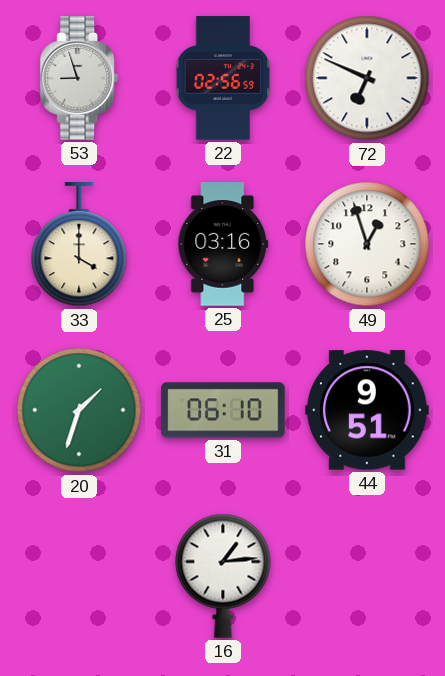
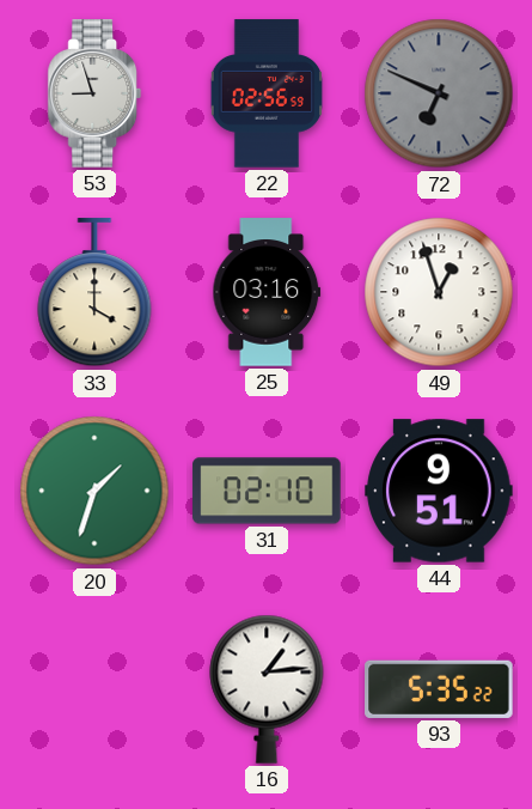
72 dial: white -> grey (439, 93)
31: 06:10 -> 02:10 (267, 491)
93: none -> 5:35 (439, 689)
